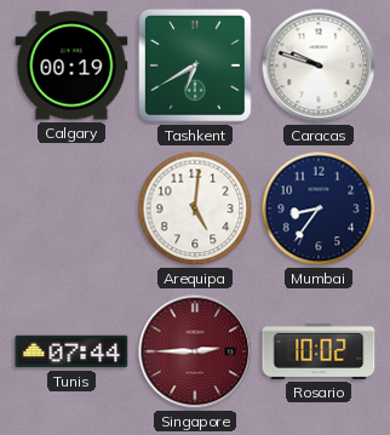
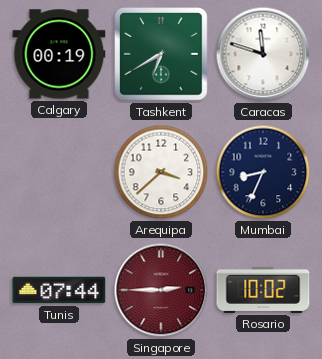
Caracas: 9:48 -> 11:48 (263, 54)
Arequipa: 5:01 -> 3:38 (161, 172)
Mumbai: 8:36 -> 8:34 (263, 172)
